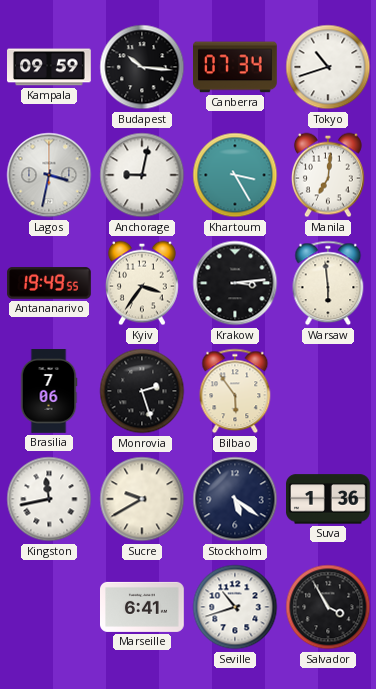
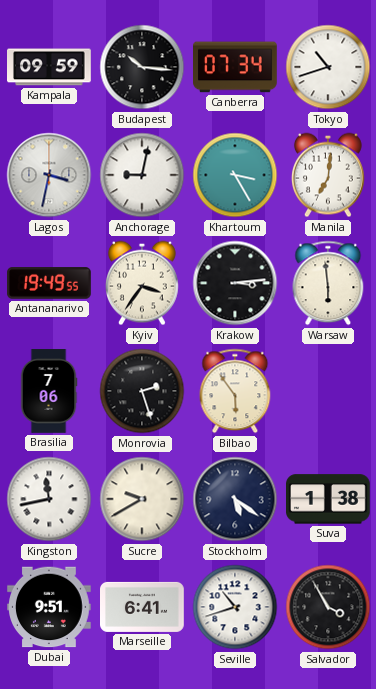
Suva: 1:36 -> 1:38 (329, 499)
Dubai: none -> 9:51 (50, 607)
